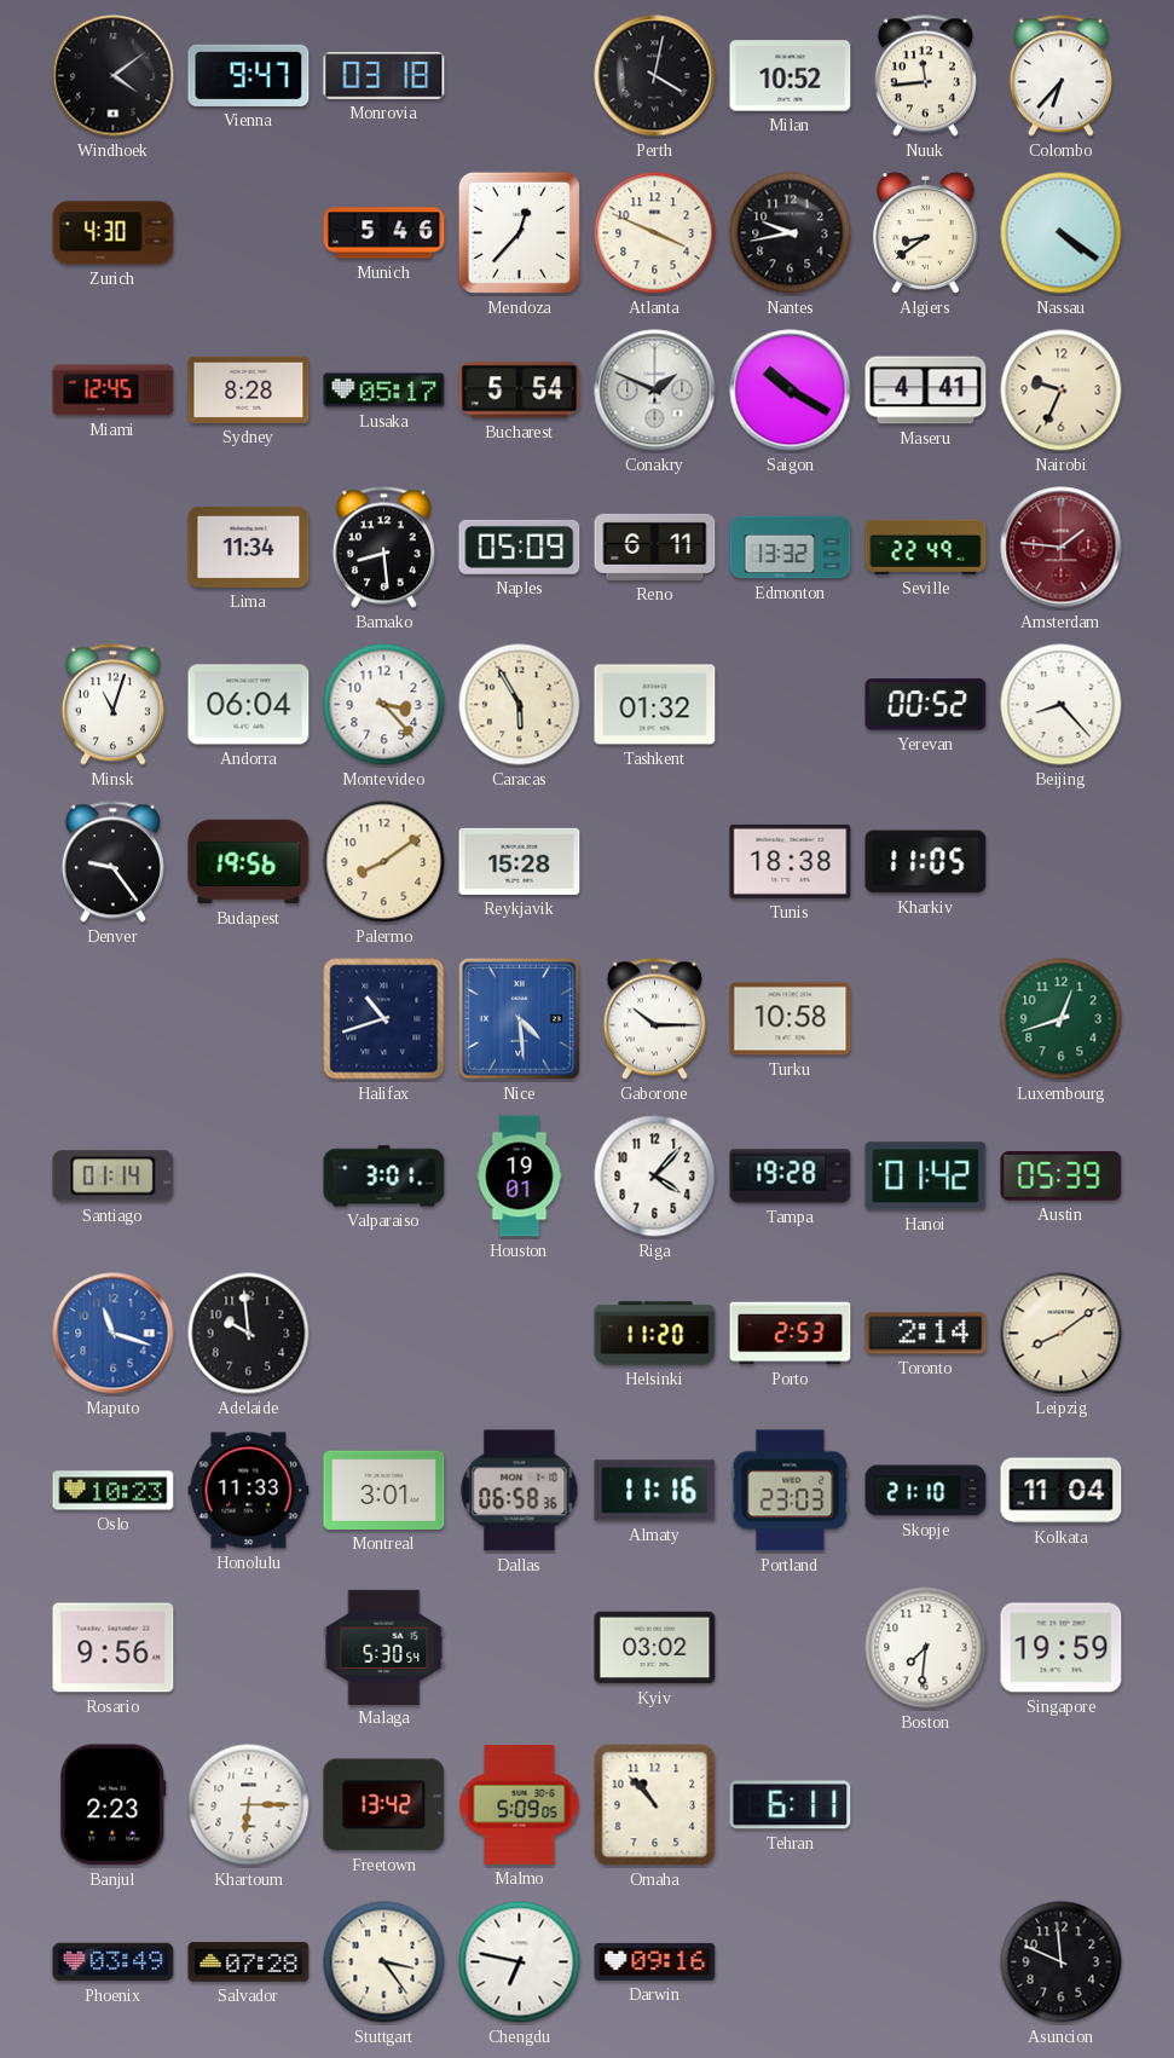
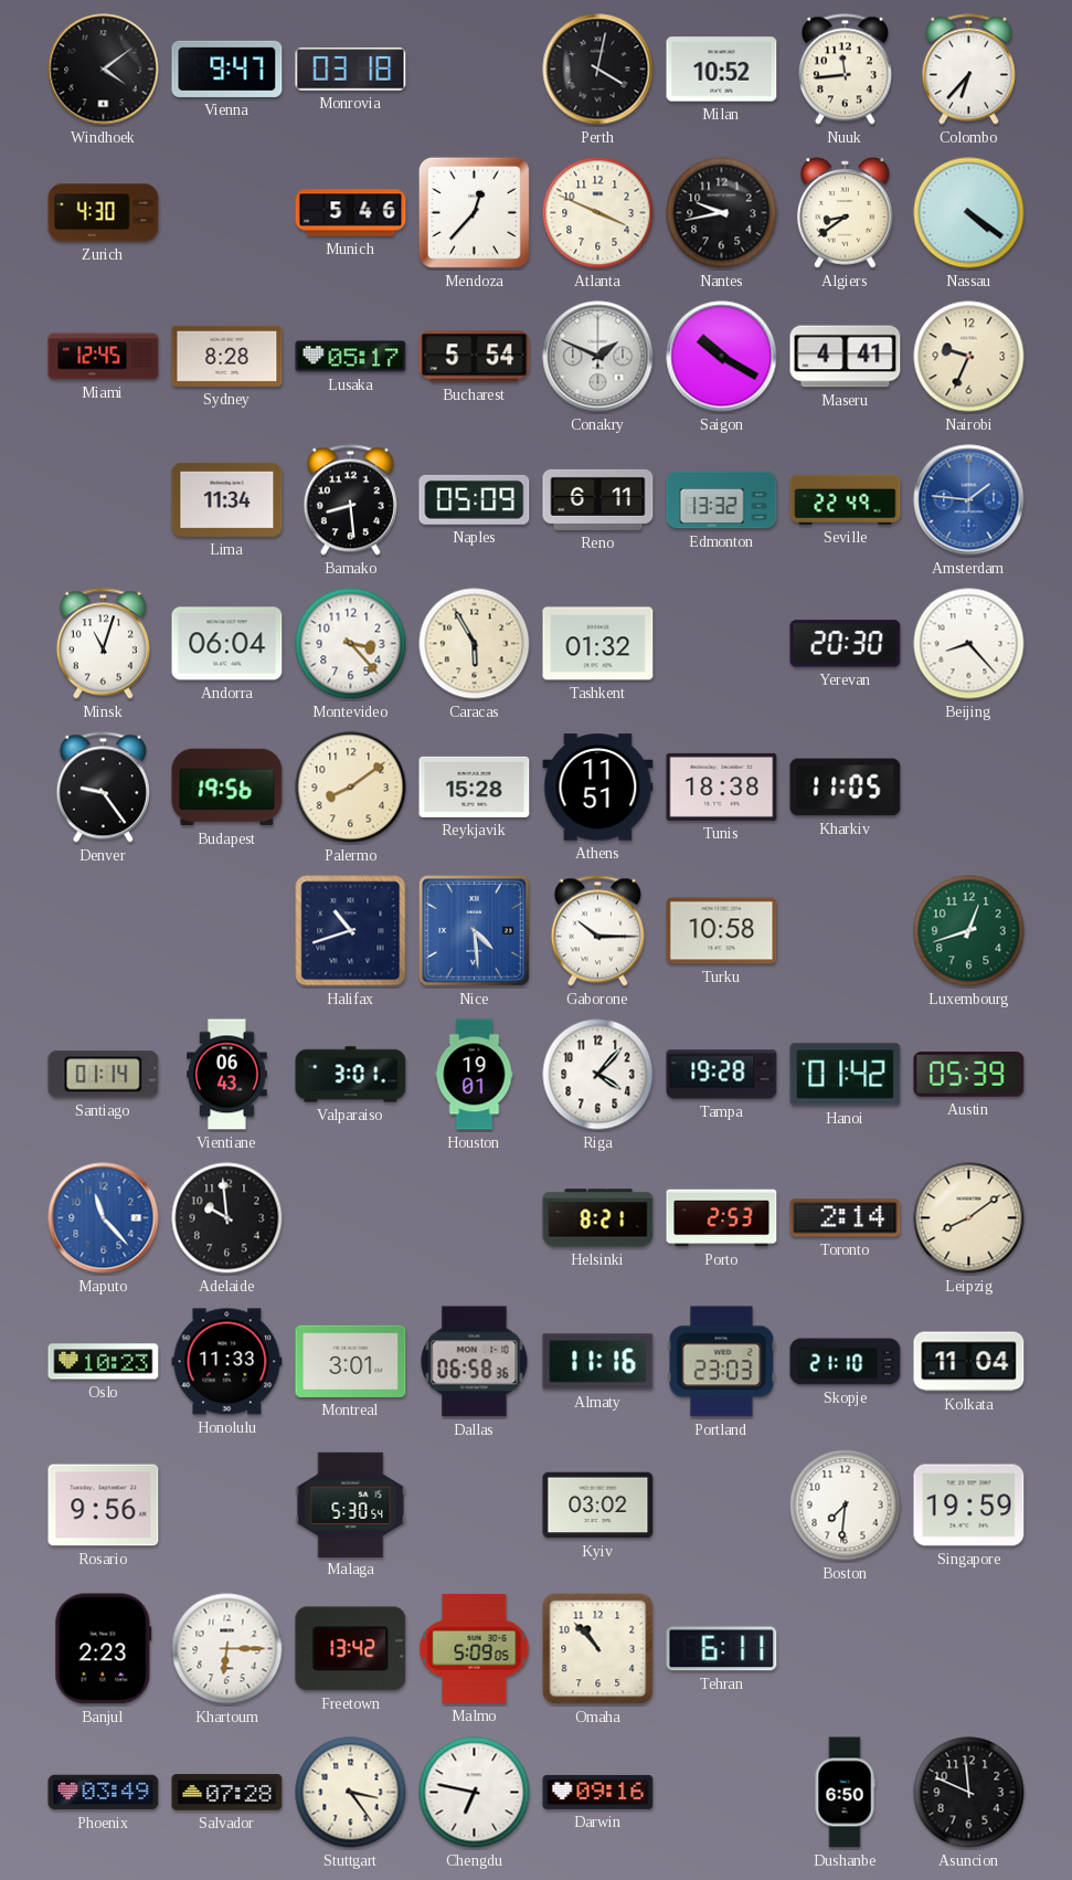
Amsterdam dial: burgundy -> blue (969, 500)
Yerevan: 00:52 -> 20:30 (846, 644)
Athens: none -> 11:51 (598, 788)
Vientiane: none -> 06:43 (227, 1075)
Maputo: 11:18 -> 11:23 (104, 1218)
Helsinki: 11:20 -> 8:21 (598, 1218)
Dushanbe: none -> 6:50 (845, 1793)
